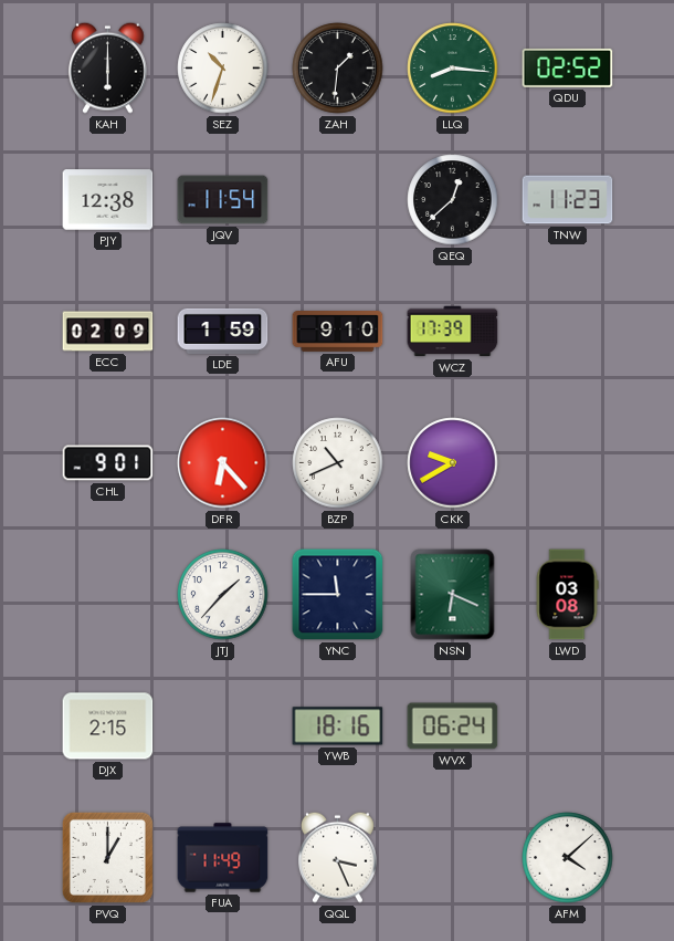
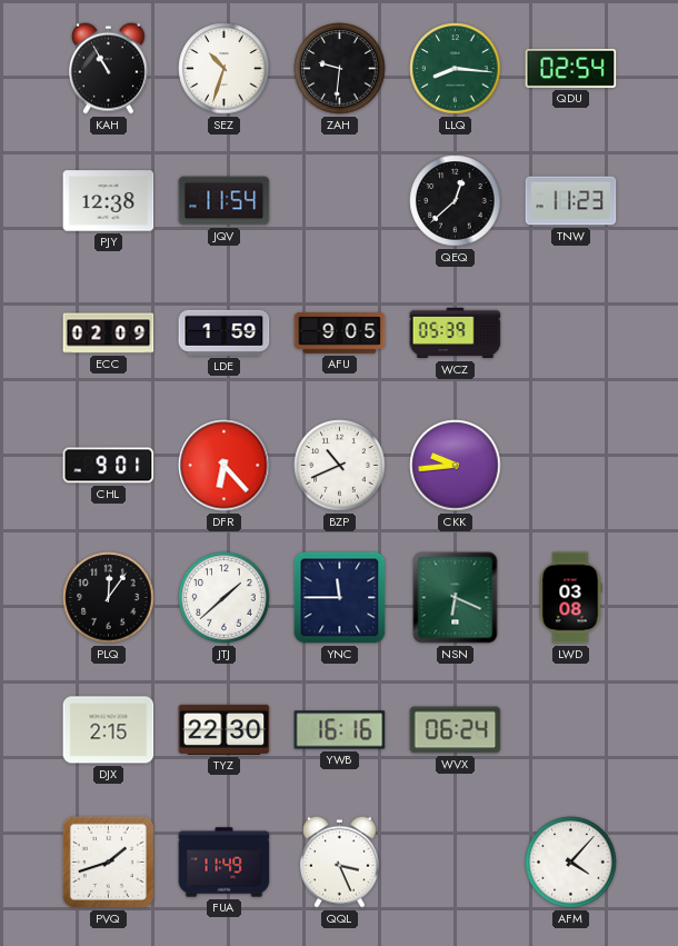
KAH: 6:00 -> 10:55 (108, 68)
ZAH: 1:31 -> 9:31 (340, 69)
QDU: 02:52 -> 02:54 (571, 68)
AFU: 9:10 -> 9:05 (340, 333)
WCZ: 17:39 -> 05:39 (456, 333)
CKK: 9:40 -> 9:44 (456, 466)
PLQ: none -> 12:06 (109, 598)
JTJ: 1:37 -> 1:38 (225, 598)
TYZ: none -> 22:30 (225, 729)
YWB: 18:16 -> 16:16 (340, 730)
PVQ: 1:00 -> 1:42 (108, 862)
AFM: 4:08 -> 4:07 (571, 863)
